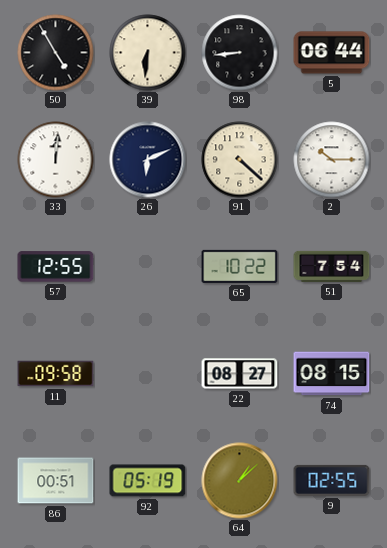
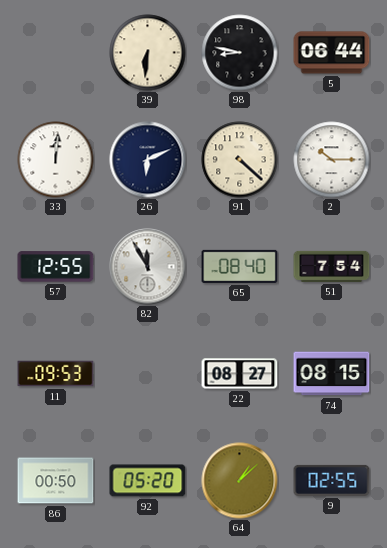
50: 4:55 -> none (56, 53)
98: 8:44 -> 8:47 (240, 53)
82: none -> 11:55 (148, 267)
65: 10:22 -> 08:40 (240, 266)
11: 09:58 -> 09:53 (56, 374)
86: 00:51 -> 00:50 (56, 481)
92: 05:19 -> 05:20 (148, 481)
